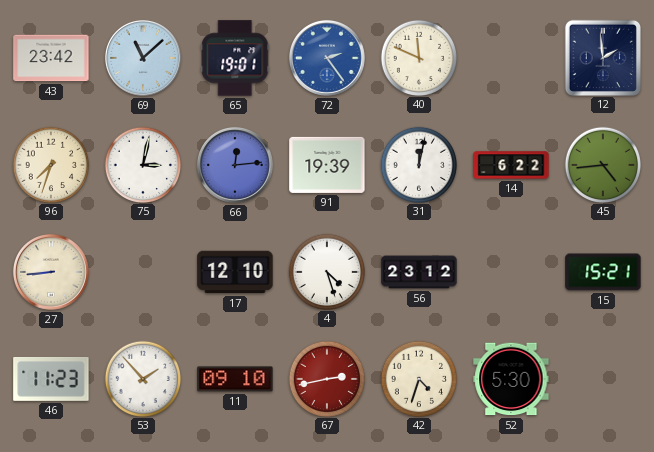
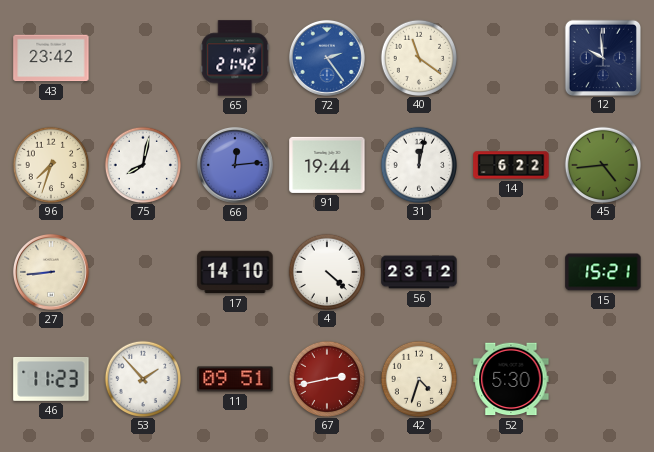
69: 11:08 -> none (143, 58)
65: 19:01 -> 21:42 (235, 58)
40: 11:49 -> 11:21 (418, 57)
12: 1:59 -> 9:59 (602, 57)
75: 3:02 -> 8:02 (142, 164)
91: 19:39 -> 19:44 (327, 165)
17: 12:10 -> 14:10 (235, 272)
4: 4:27 -> 4:22 (326, 271)
11: 09:10 -> 09:51 (235, 379)
